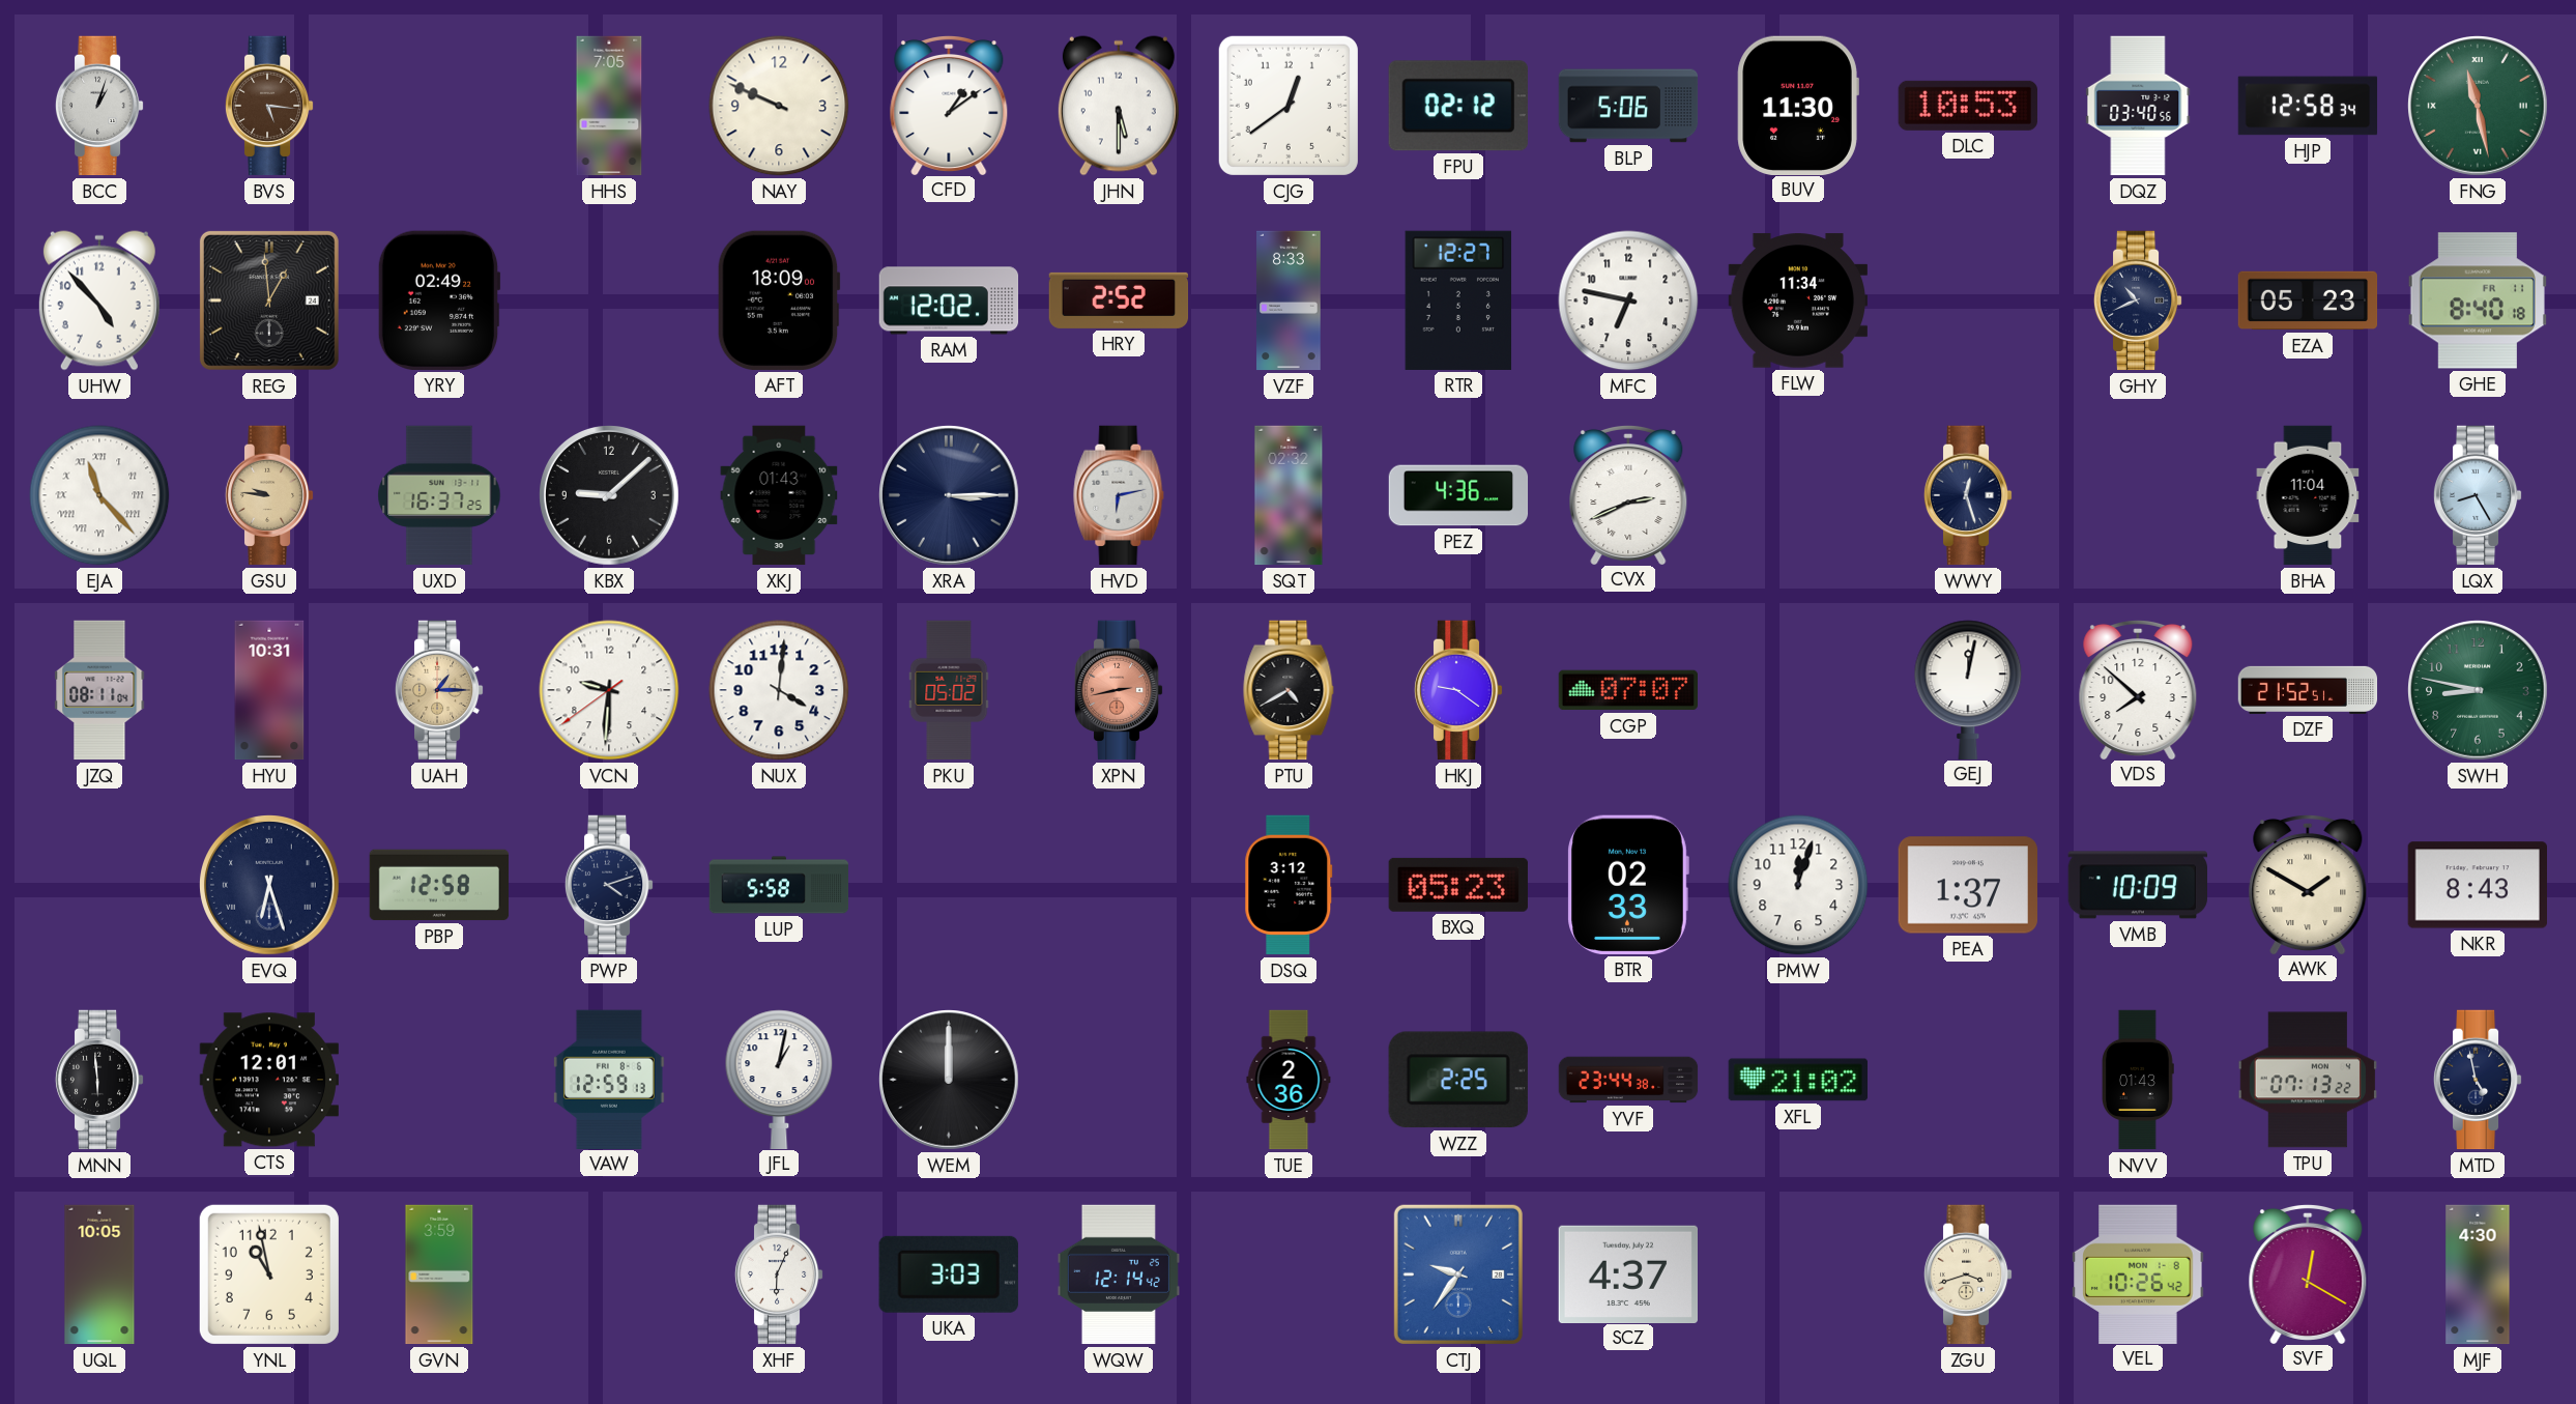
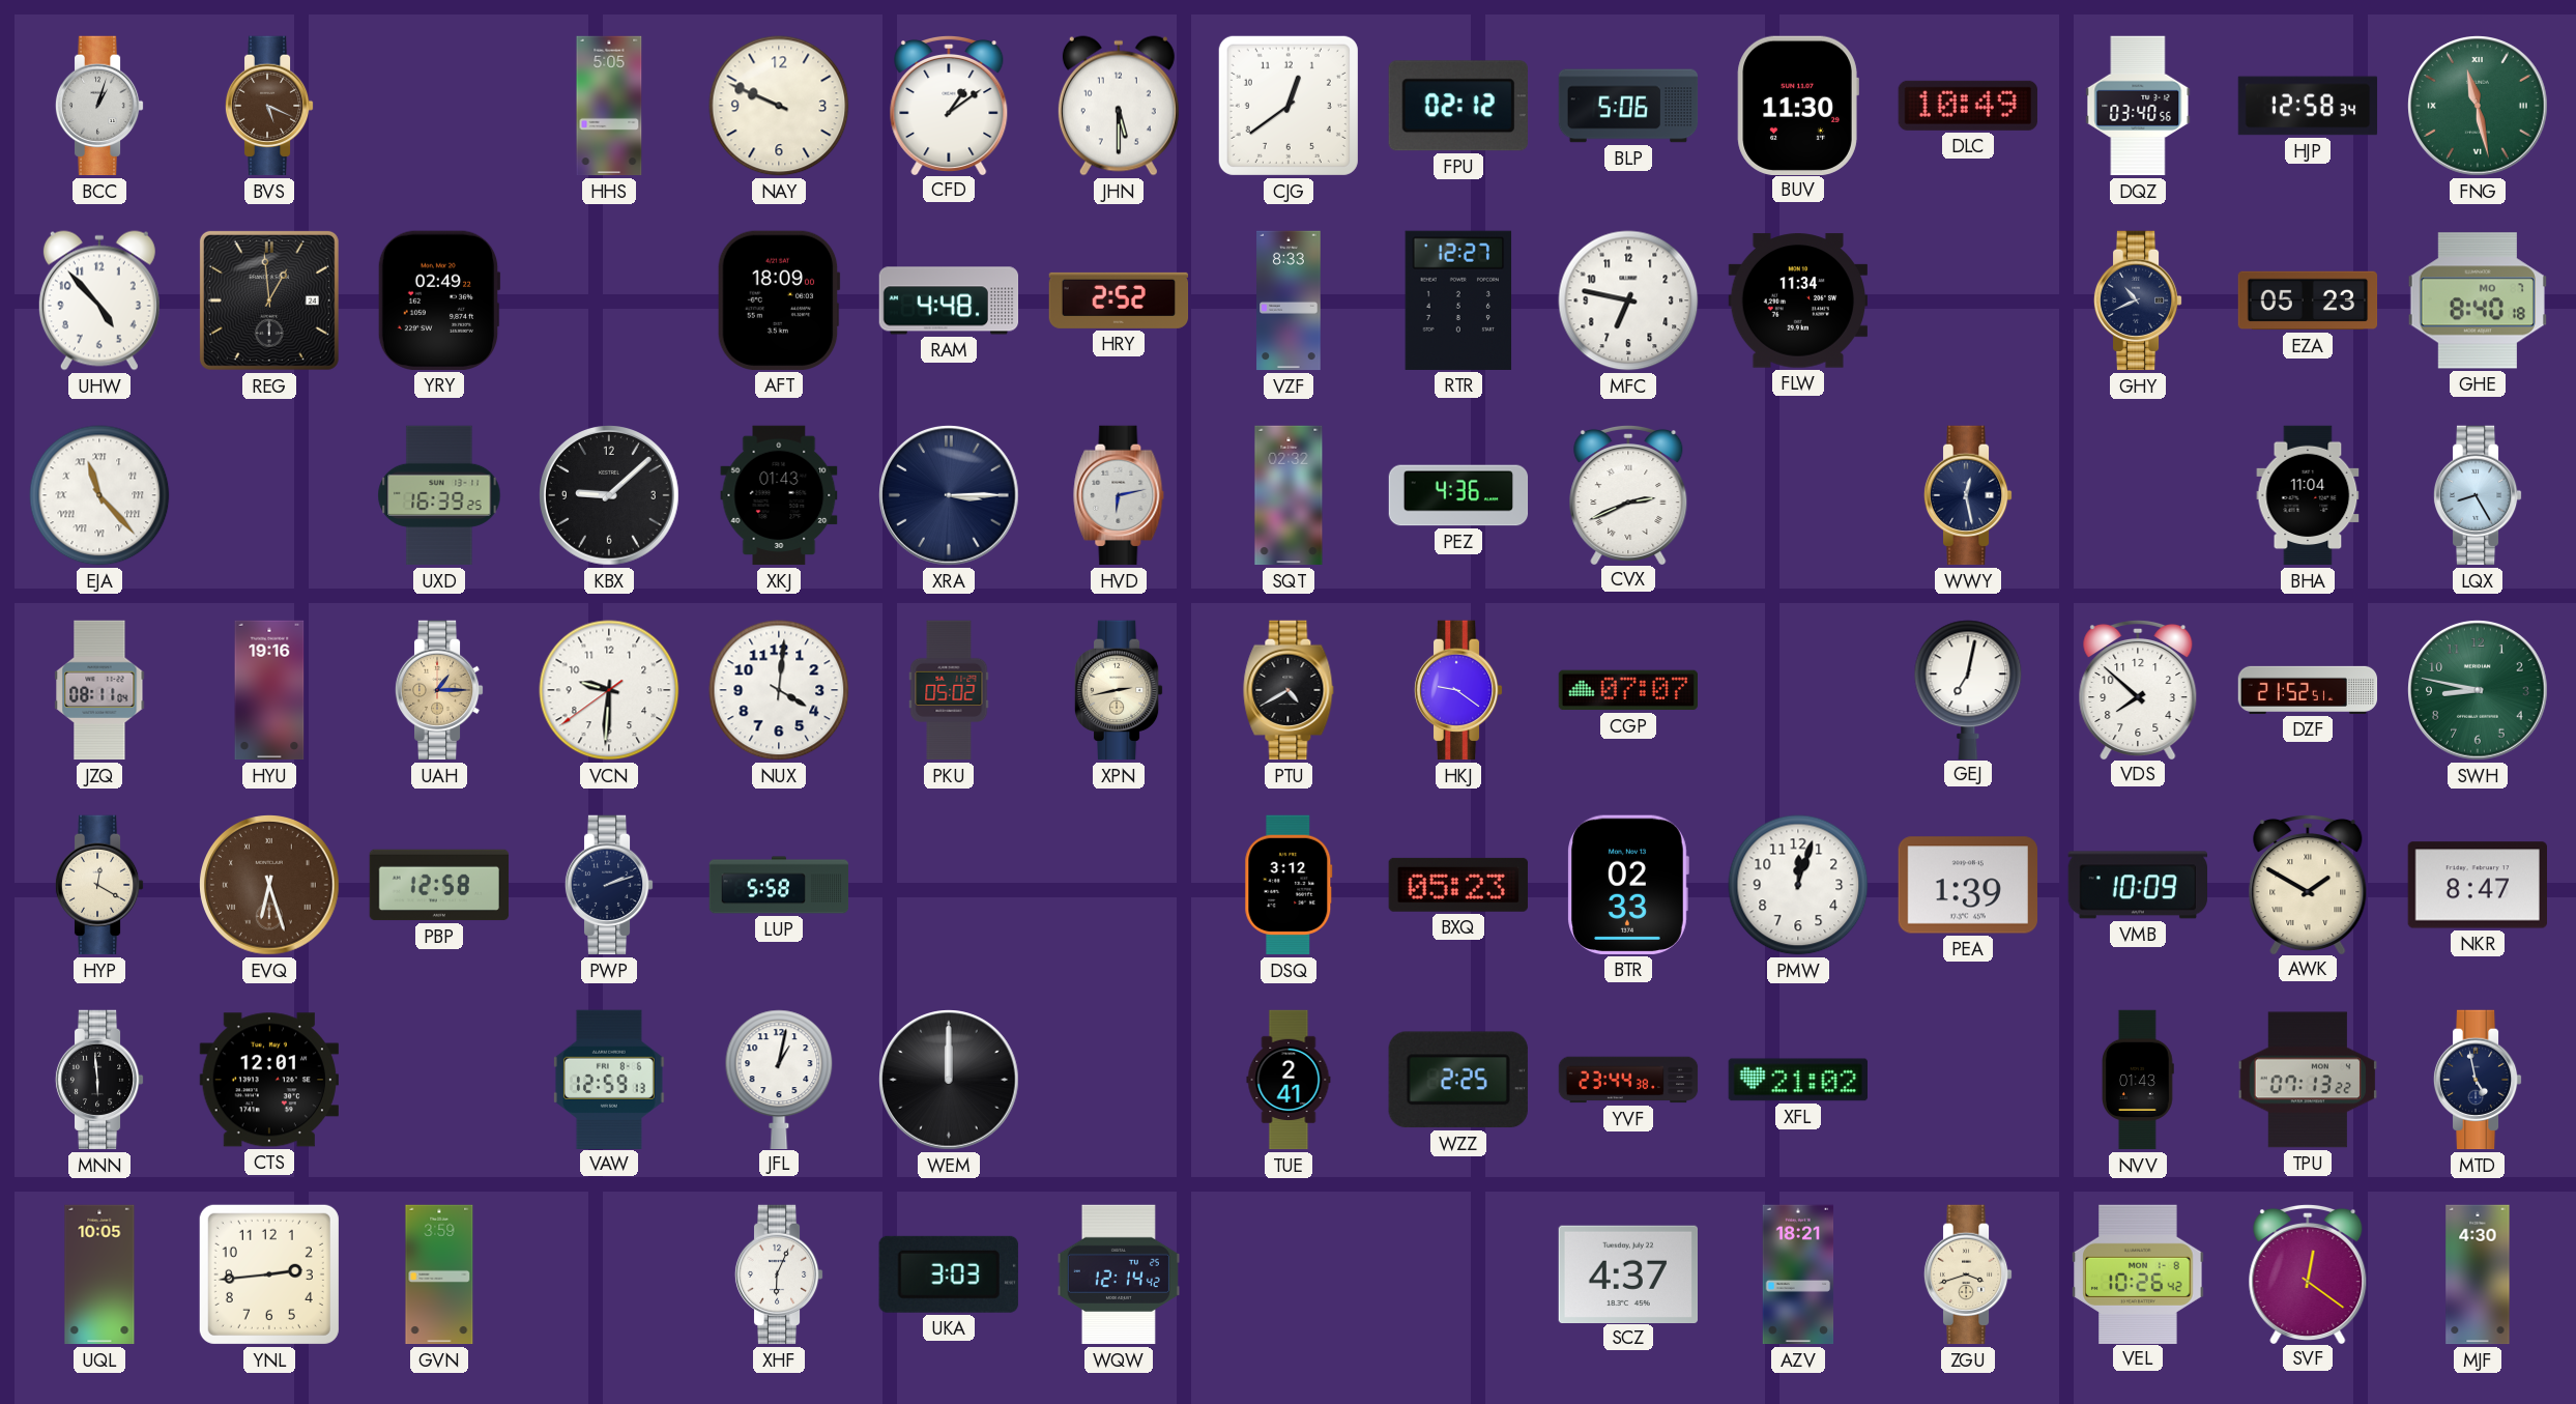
BVS: 5:16 -> 5:19 (269, 106)
HHS: 7:05 -> 5:05 (609, 106)
DLC: 10:53 -> 10:49 (1968, 106)
RAM: 12:02 -> 4:48 (949, 300)
GHE date: FR 11 -> MO 7 (2477, 300)
GSU: 9:46 -> none (269, 495)
UXD: 16:37 -> 16:39 (439, 495)
WWY: 12:27 -> 12:28 (1968, 495)
HYU: 10:31 -> 19:16 (269, 690)
XPN dial: salmon -> cream (1119, 690)
GEJ: 12:02 -> 7:02 (1968, 689)
HYP: none -> 12:20 (99, 885)
EVQ dial: navy -> brown (270, 886)
PWP: 4:12 -> 2:12 (609, 885)
PEA: 1:37 -> 1:39 (1967, 885)
NKR: 8:43 -> 8:47 (2477, 885)
TUE: 2:36 -> 2:41 (1289, 1080)
YNL: 10:58 -> 2:44 (269, 1274)
CTJ: 9:36 -> none (1458, 1274)
AZV: none -> 18:21 (1798, 1274)
SVF: 12:20 -> 12:21 (2308, 1273)
